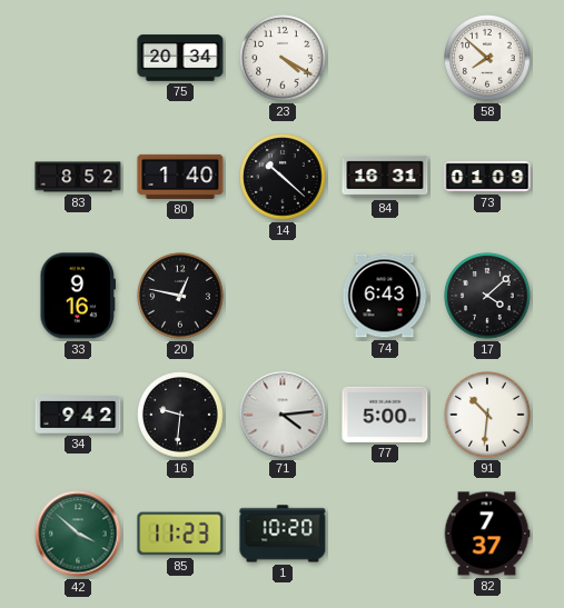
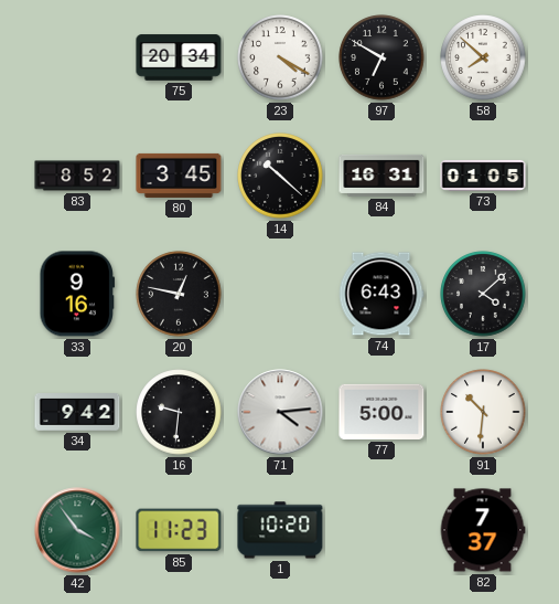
97: none -> 6:50 (381, 57)
80: 1:40 -> 3:45 (179, 176)
73: 01:09 -> 01:05 (483, 176)
42: 3:52 -> 3:54 (77, 530)
